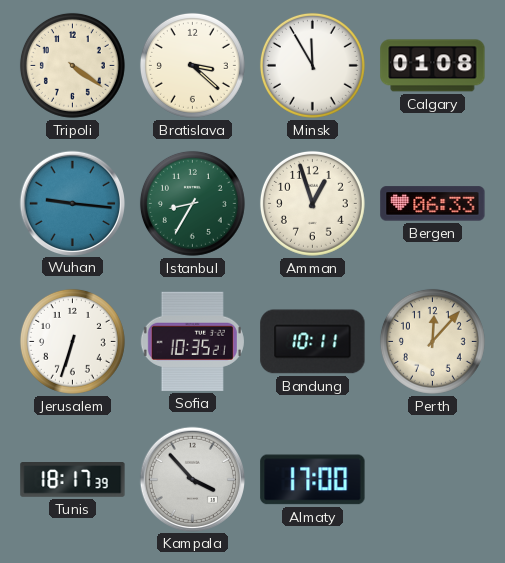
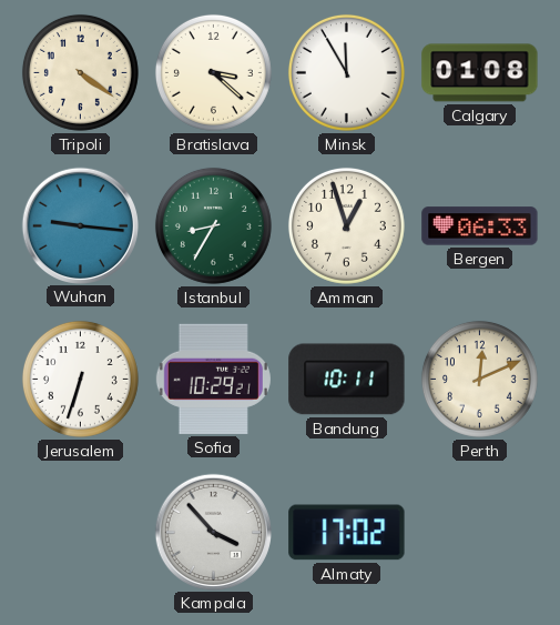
Sofia: 10:35 -> 10:29 (213, 379)
Perth: 12:07 -> 12:11 (479, 379)
Tunis: 18:17 -> none (73, 480)
Almaty: 17:00 -> 17:02 (347, 533)
